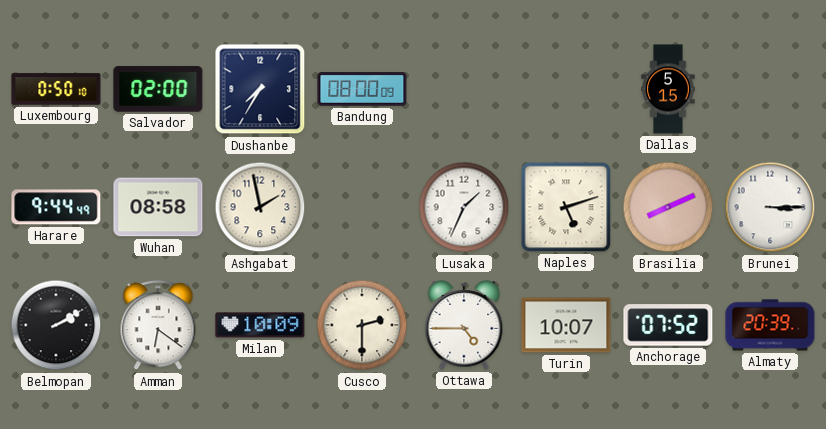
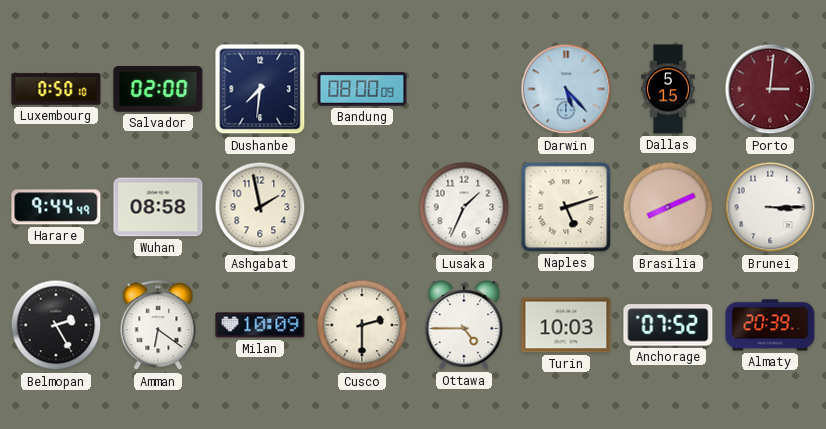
Dushanbe: 7:35 -> 7:31 (260, 89)
Darwin: none -> 5:23 (566, 89)
Porto: none -> 3:01 (770, 89)
Belmopan: 2:10 -> 2:25 (56, 325)
Turin: 10:07 -> 10:03 (566, 325)
